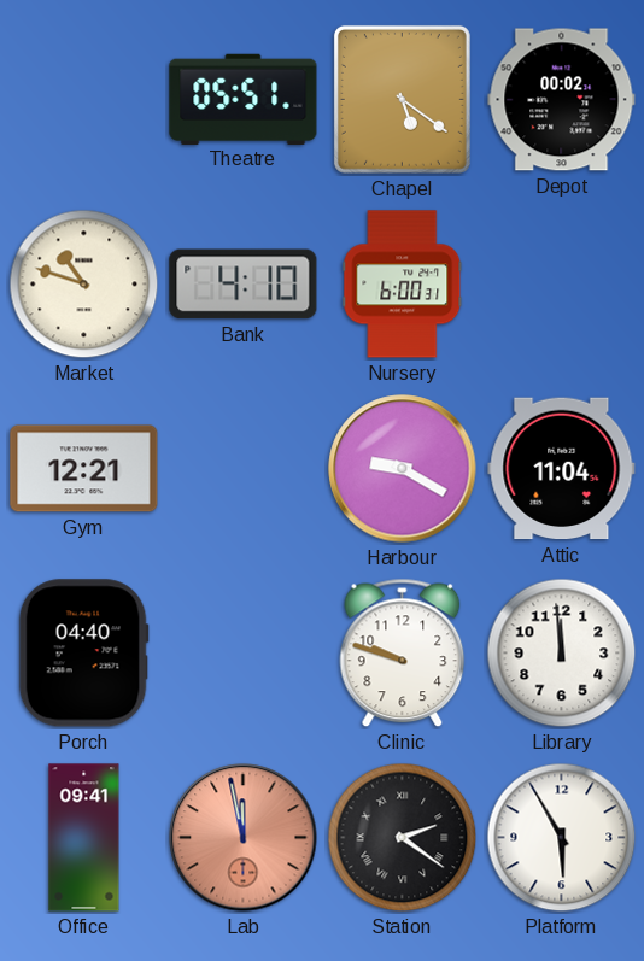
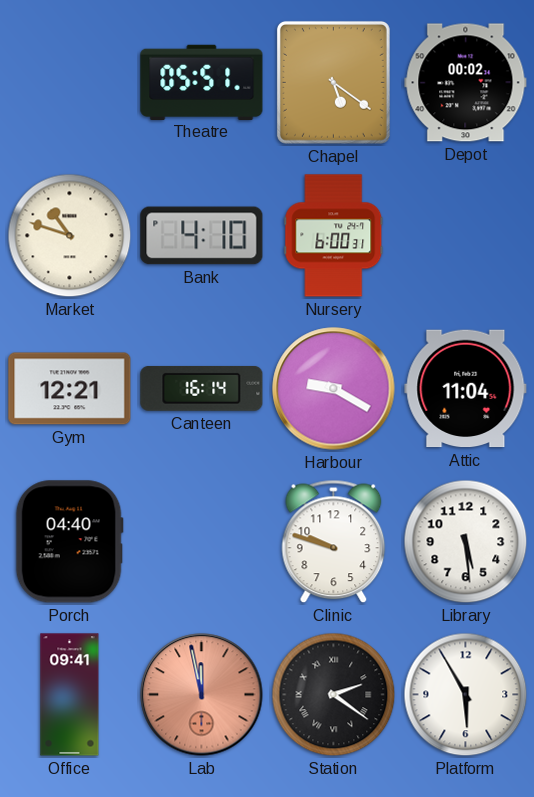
Canteen: none -> 16:14 (202, 388)
Library: 11:59 -> 5:29 (466, 542)
